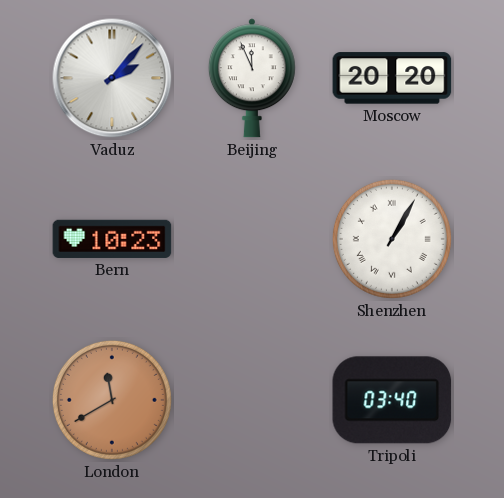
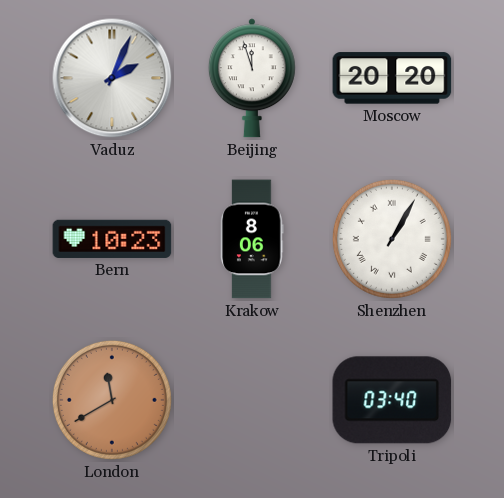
Vaduz: 2:07 -> 2:04 (112, 78)
Beijing: 11:56 -> 11:57 (252, 78)
Krakow: none -> 8:06 (252, 239)
